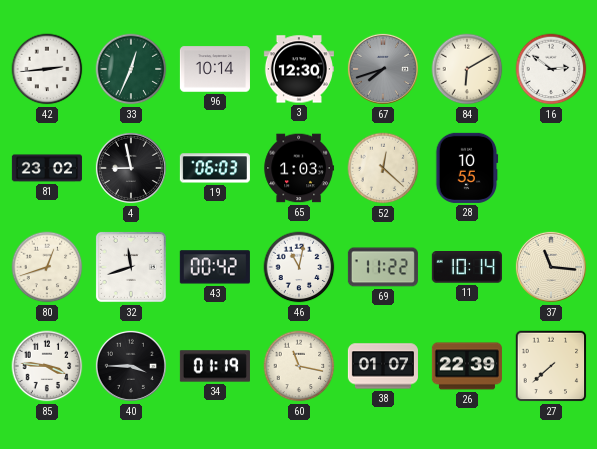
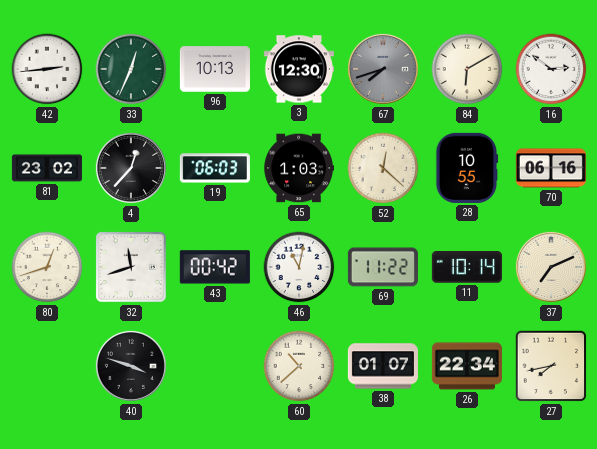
96: 10:14 -> 10:13 (215, 69)
4: 8:58 -> 12:37 (131, 168)
70: none -> 06:16 (551, 168)
37: 11:16 -> 7:11 (551, 267)
85: 3:46 -> none (47, 366)
40: 3:45 -> 3:48 (131, 366)
34: 01:19 -> none (215, 366)
60: 11:17 -> 10:38 (299, 366)
26: 22:39 -> 22:34 (467, 366)
27: 7:38 -> 7:43 (551, 366)
